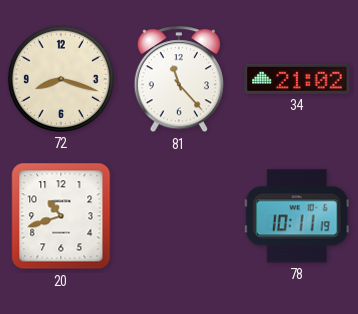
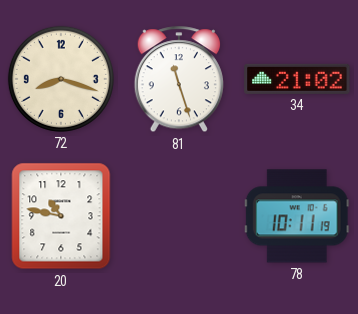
81: 11:23 -> 11:27 (178, 80)
20: 10:42 -> 10:47 (61, 216)
